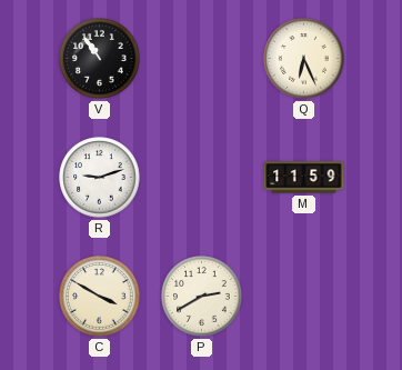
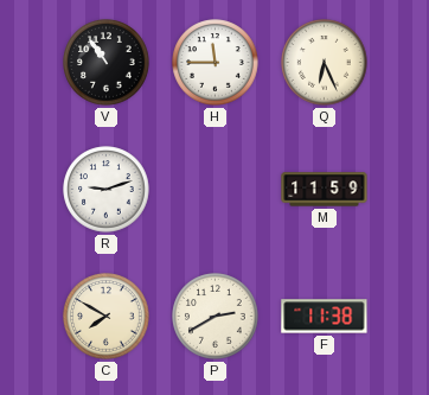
H: none -> 11:45 (216, 63)
C: 3:50 -> 7:50 (107, 317)
F: none -> 11:38 (325, 317)
